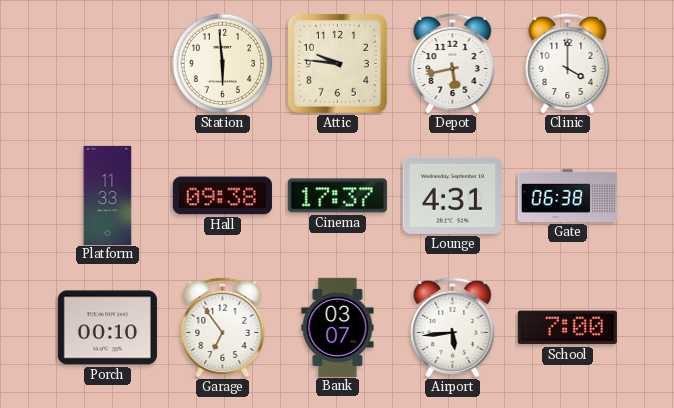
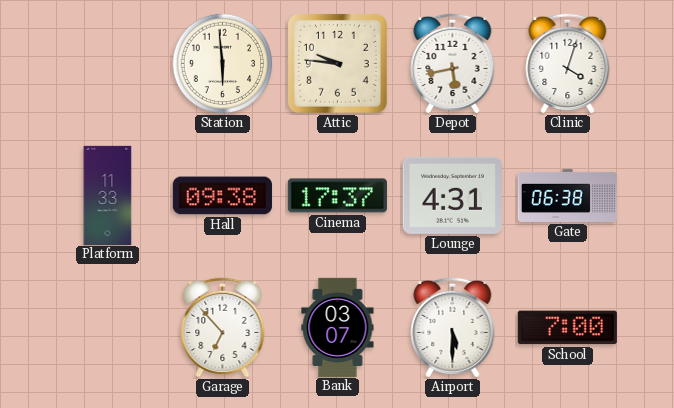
Clinic: 4:00 -> 4:03 (568, 63)
Porch: 00:10 -> none (107, 328)
Garage: 6:54 -> 6:53 (223, 327)
Airport: 5:44 -> 5:30 (453, 327)
